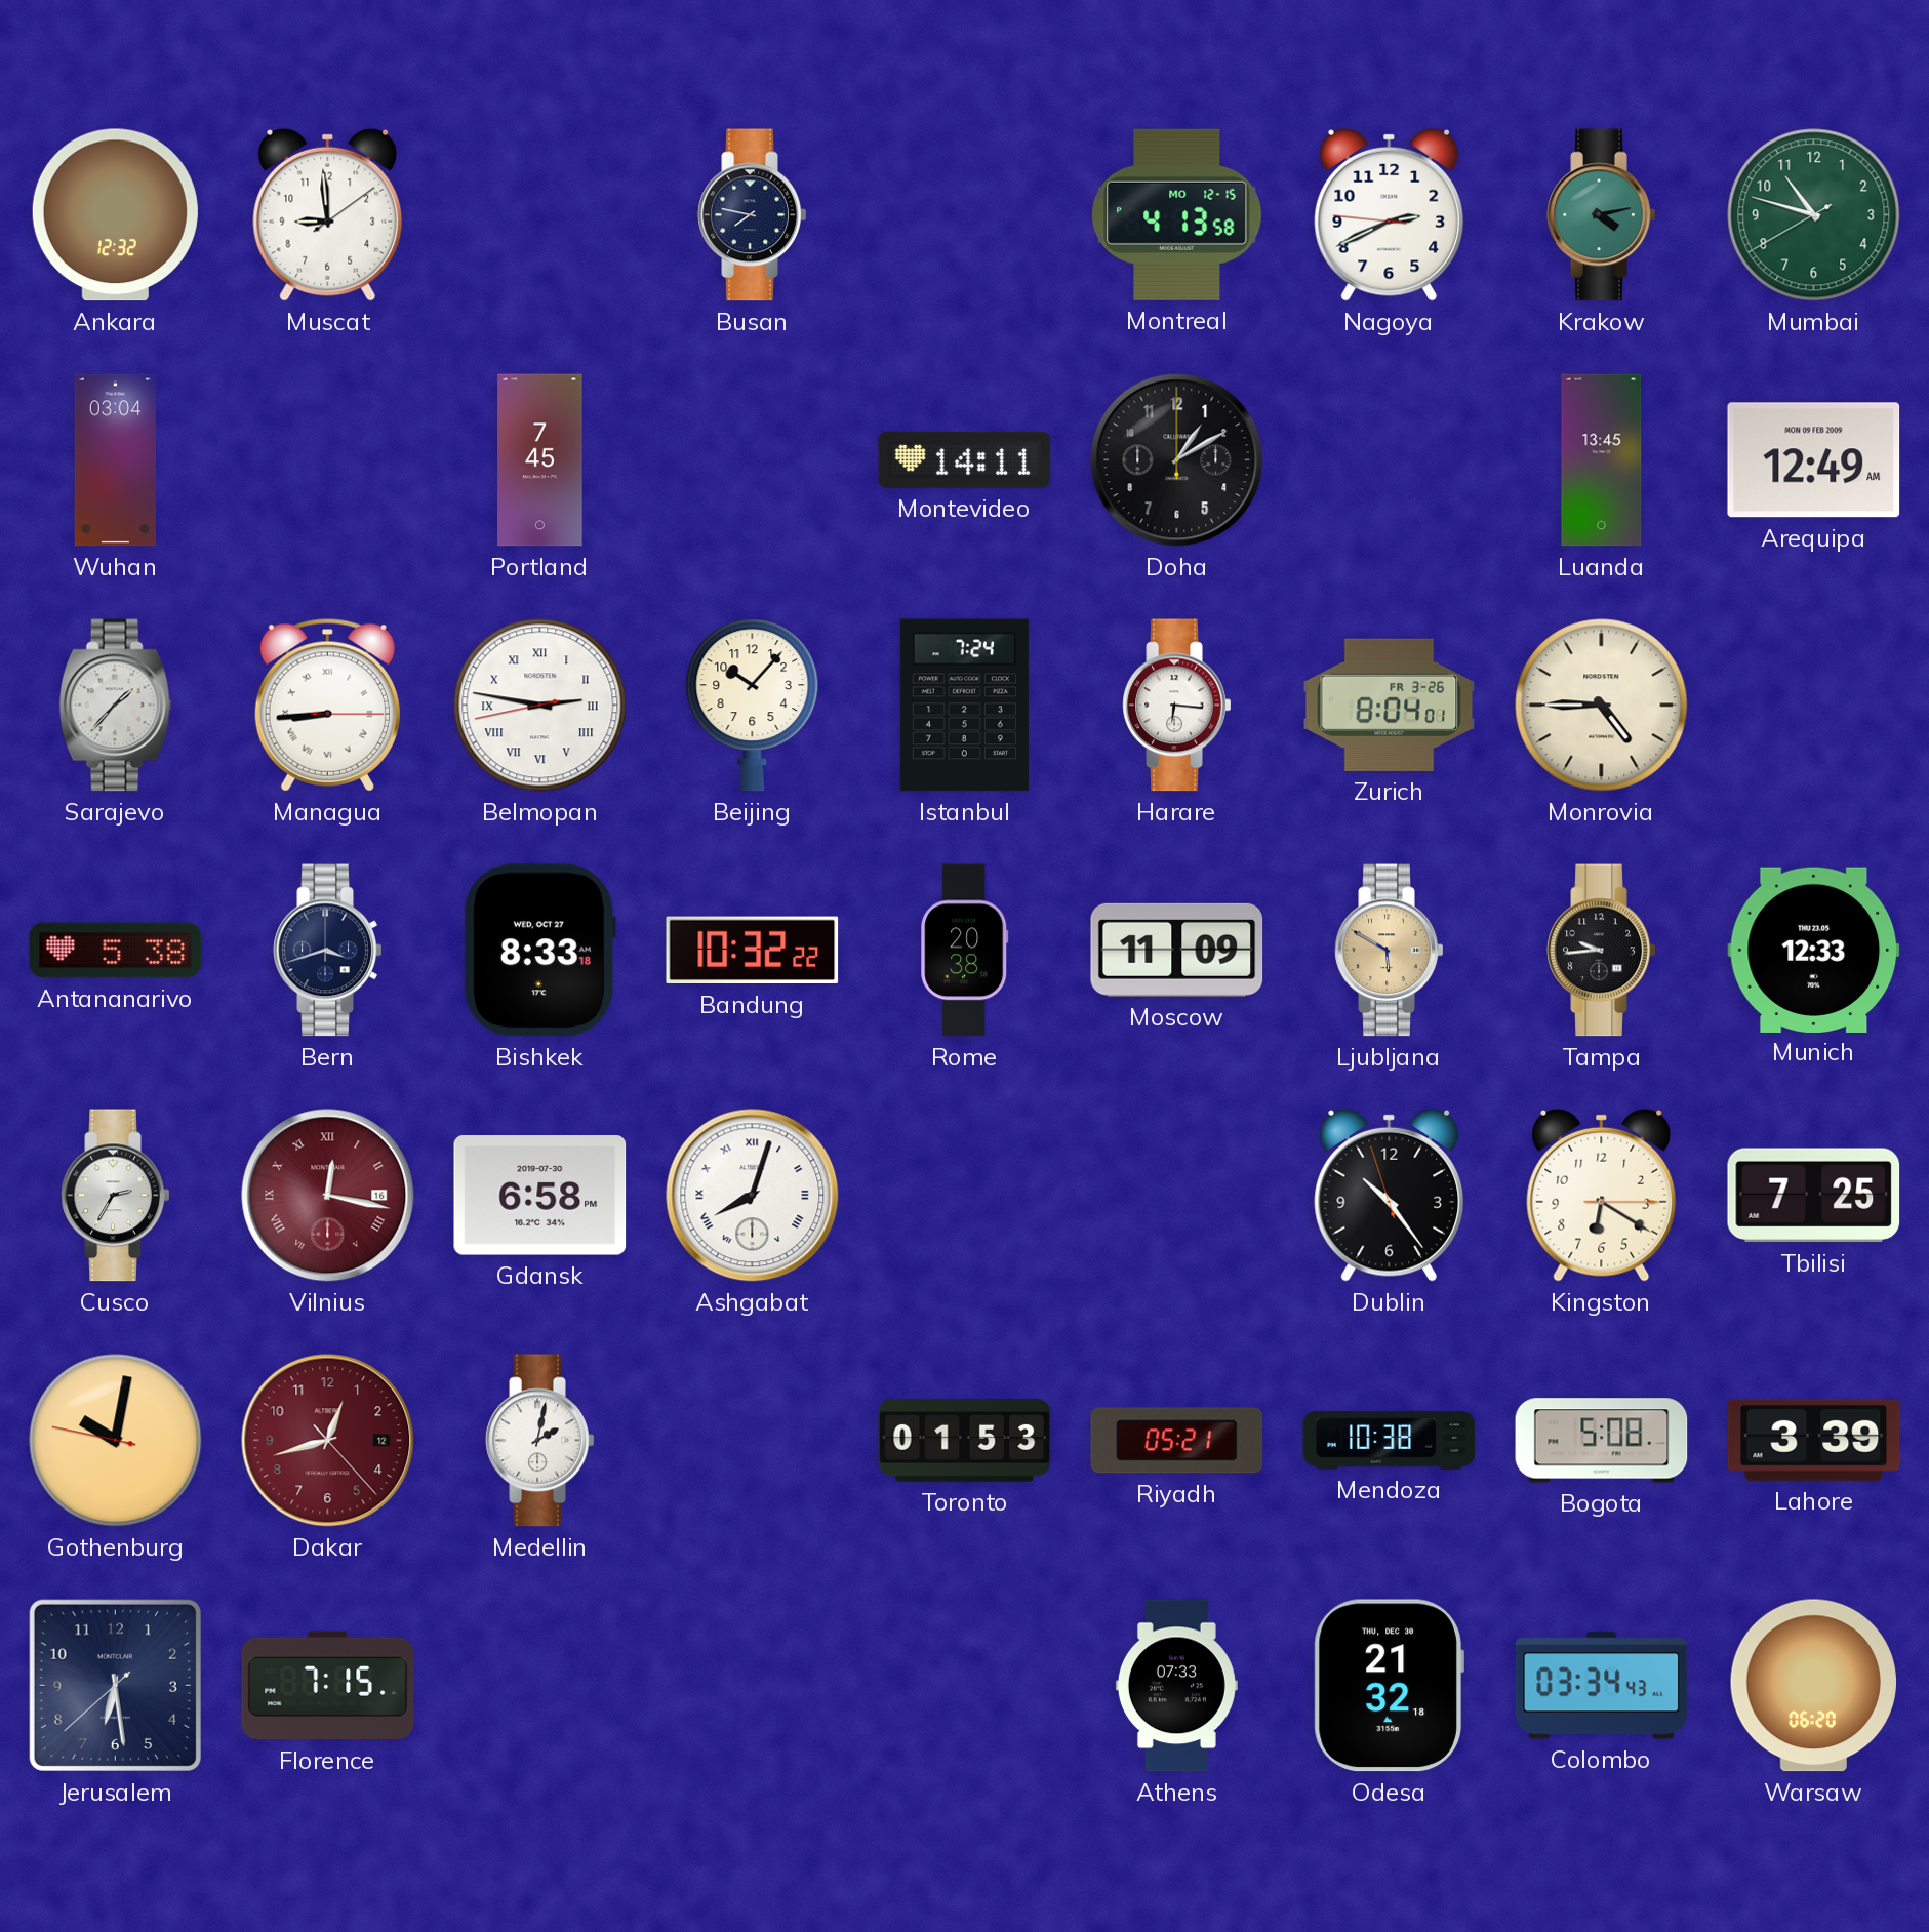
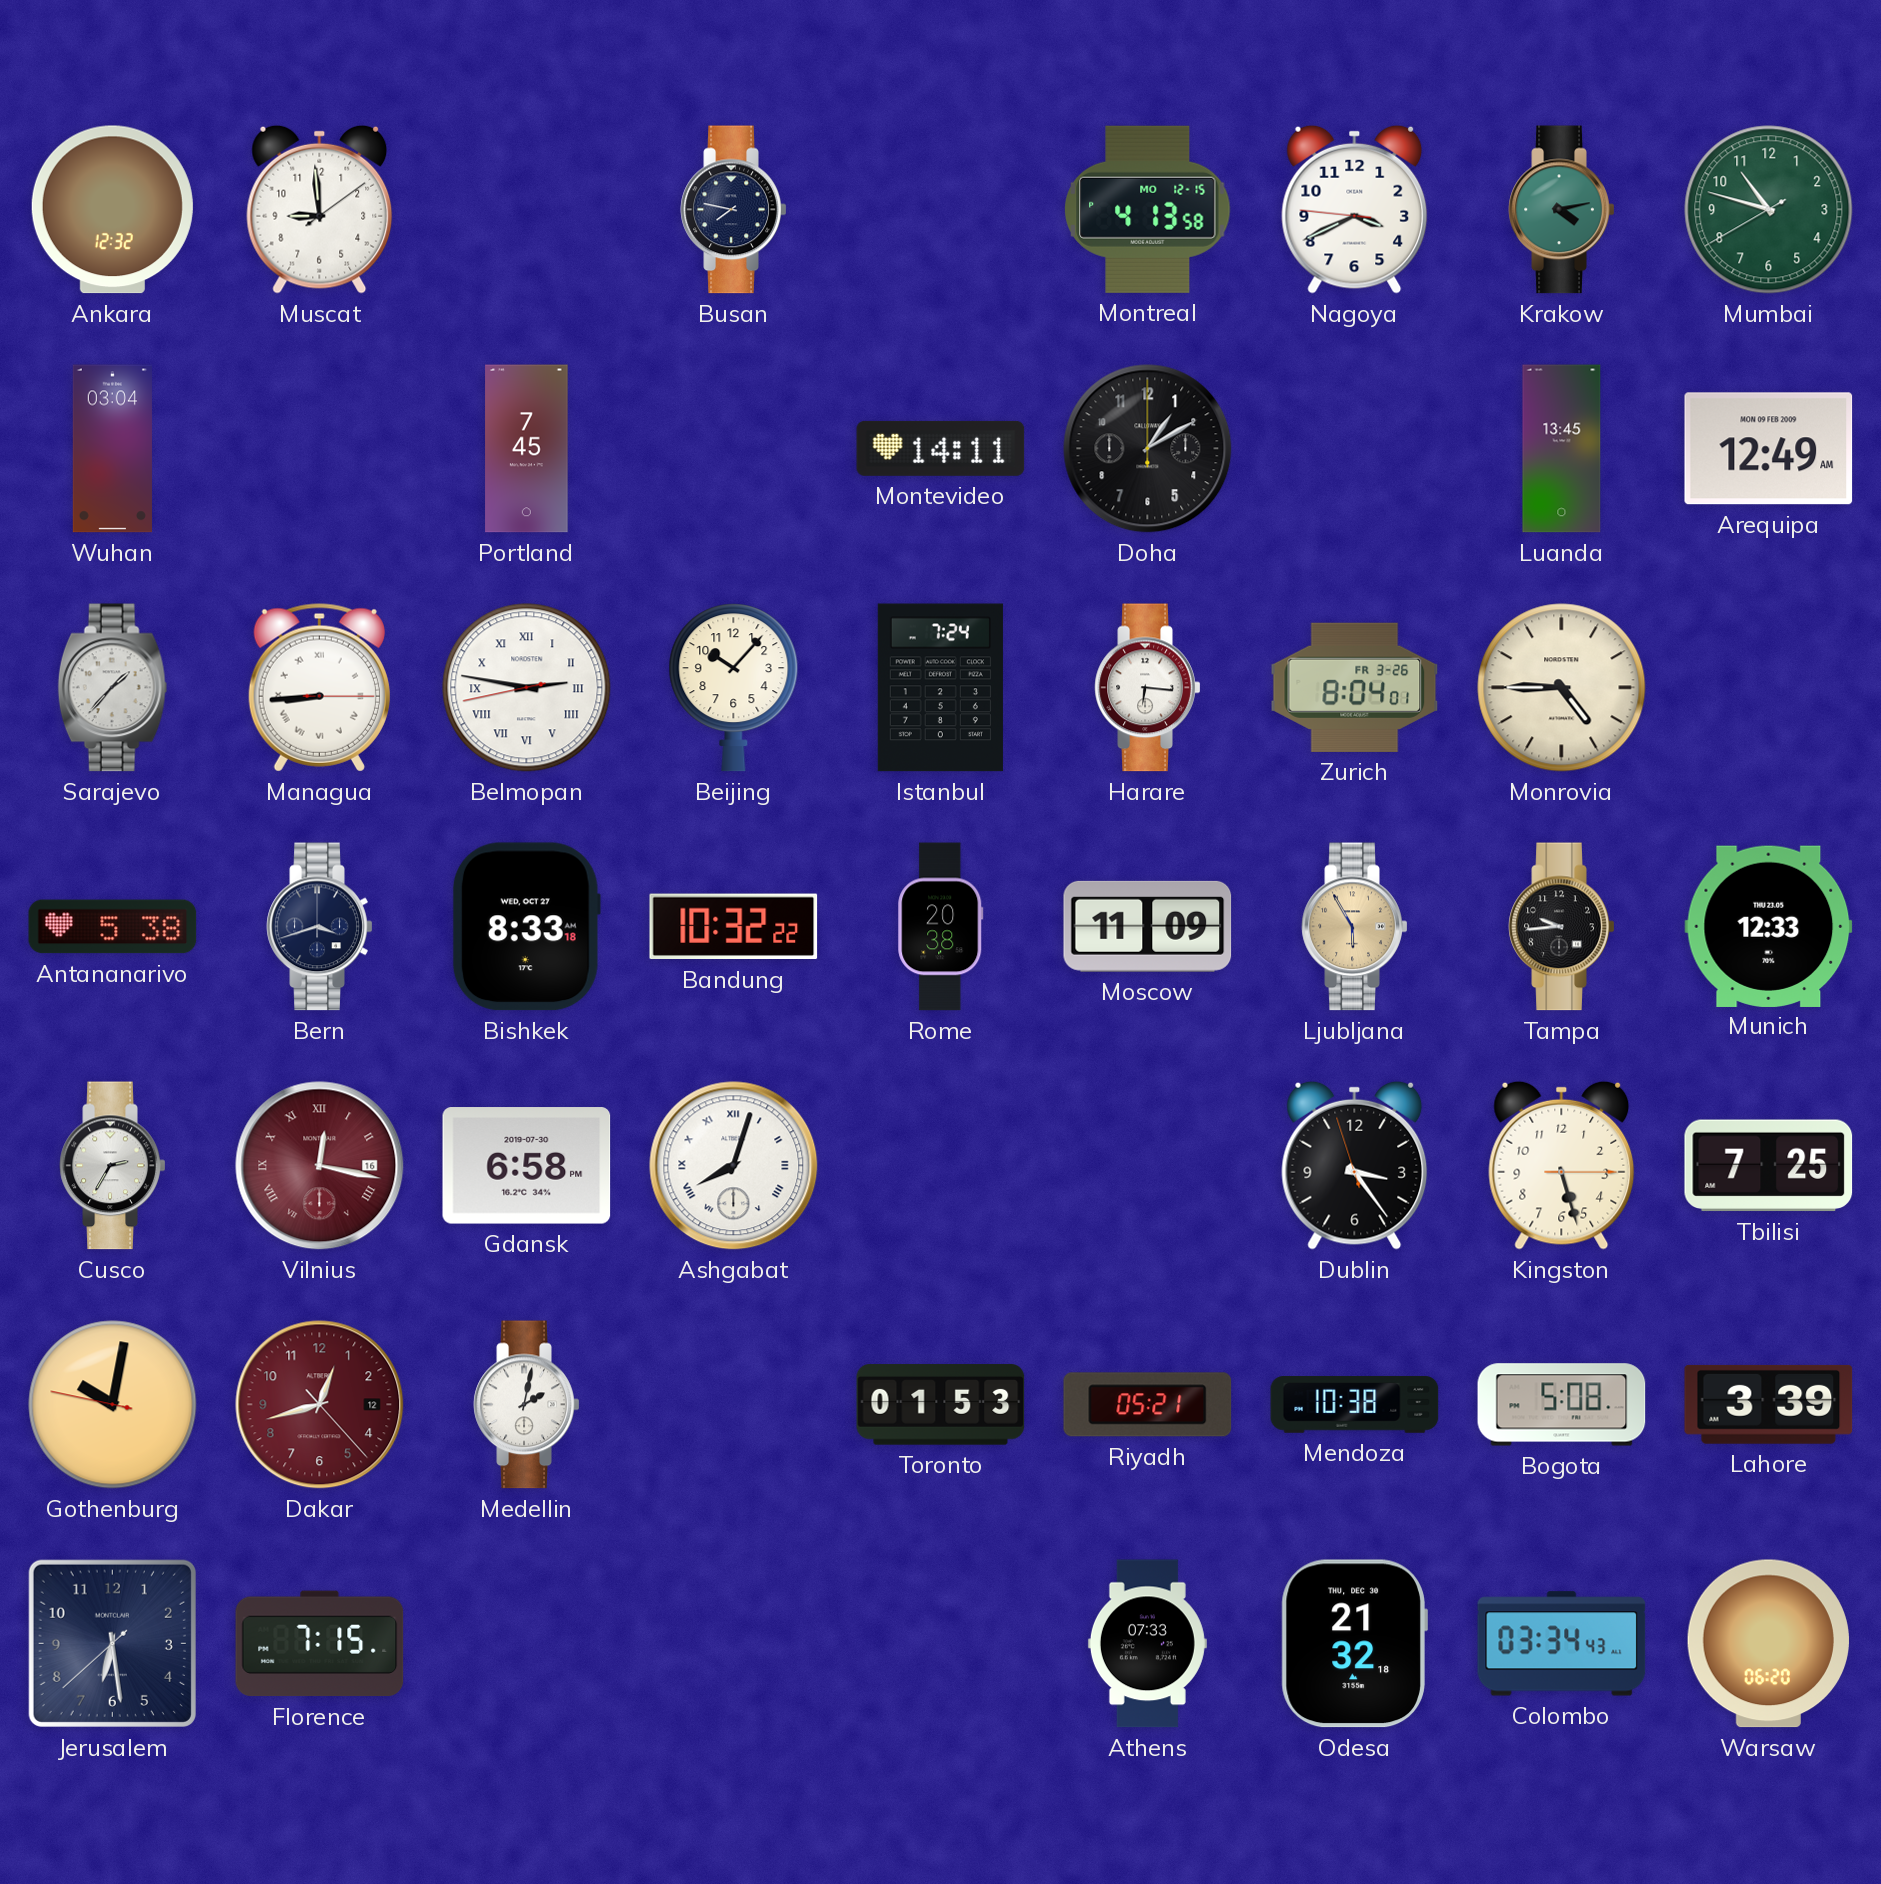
Nagoya: 2:40 -> 3:40 (1355, 209)
Ljubljana: 5:50 -> 5:55 (1355, 927)
Dublin: 10:23 -> 3:23 (1355, 1165)
Kingston: 6:20 -> 5:27 (1562, 1165)
